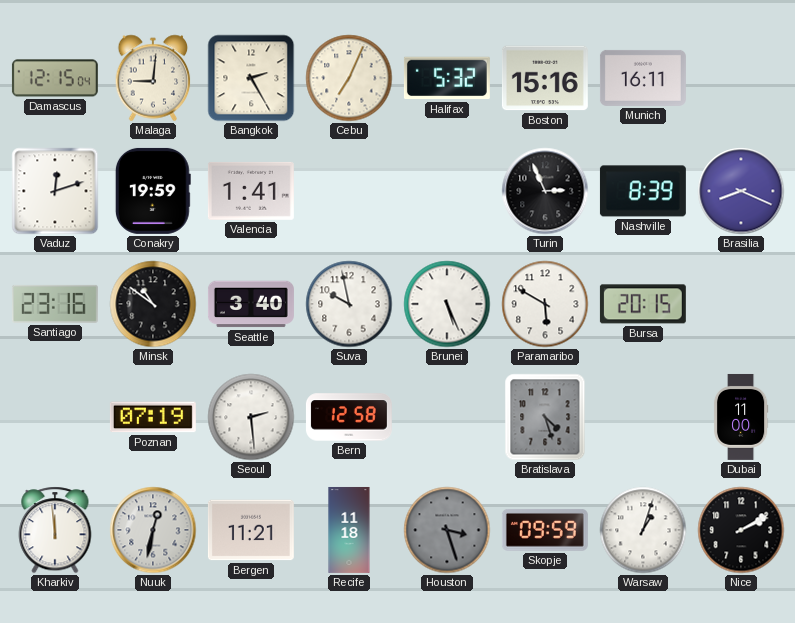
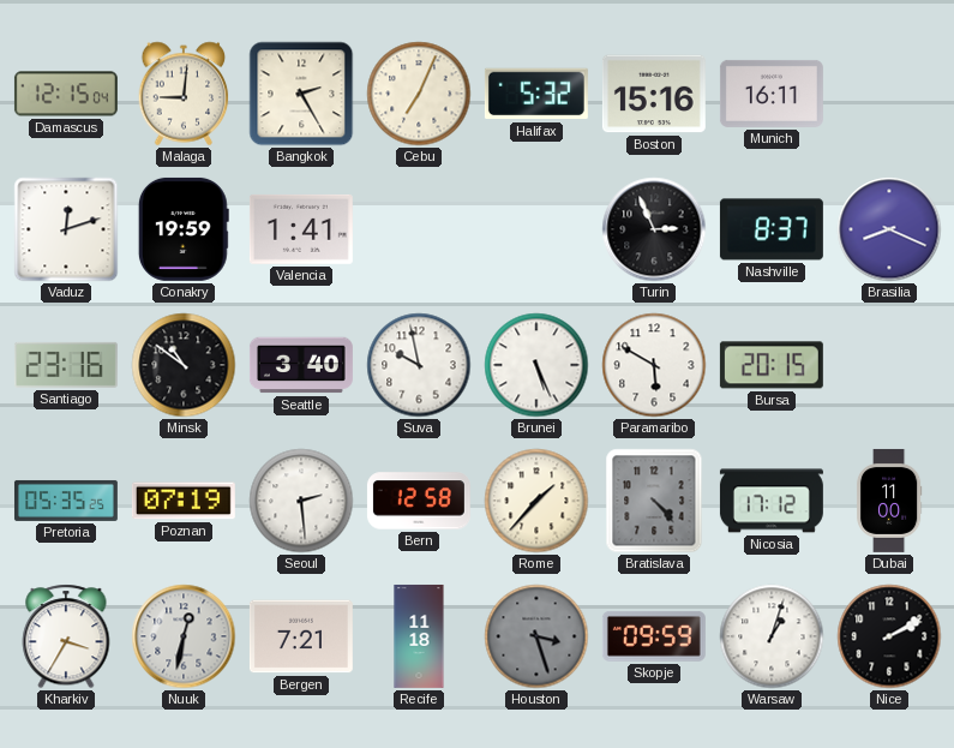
Nashville: 8:39 -> 8:37 (772, 229)
Pretoria: none -> 05:35 (66, 501)
Rome: none -> 1:37 (536, 501)
Bratislava: 4:27 -> 4:23 (654, 501)
Nicosia: none -> 17:12 (772, 501)
Kharkiv: 11:59 -> 3:35 (66, 636)
Bergen: 11:21 -> 7:21 (301, 636)
